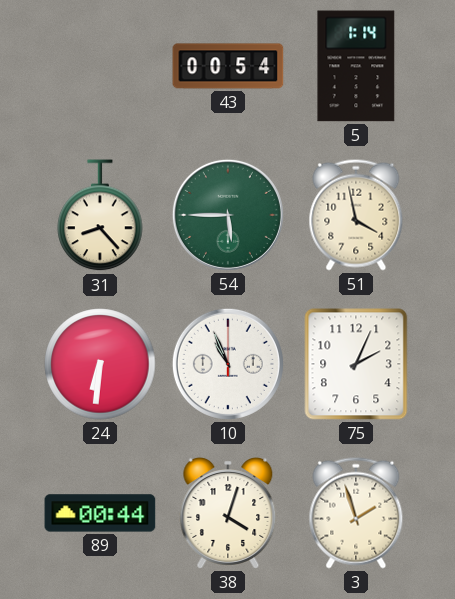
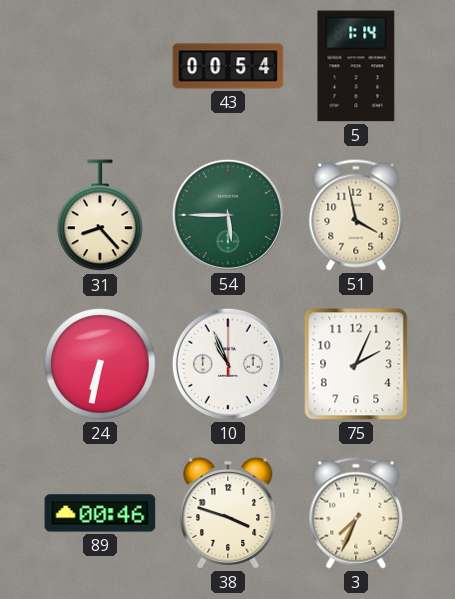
24: 6:31 -> 6:32 (100, 364)
89: 00:44 -> 00:46 (100, 513)
38: 4:03 -> 3:48 (228, 514)
3: 1:57 -> 7:34 (356, 513)
